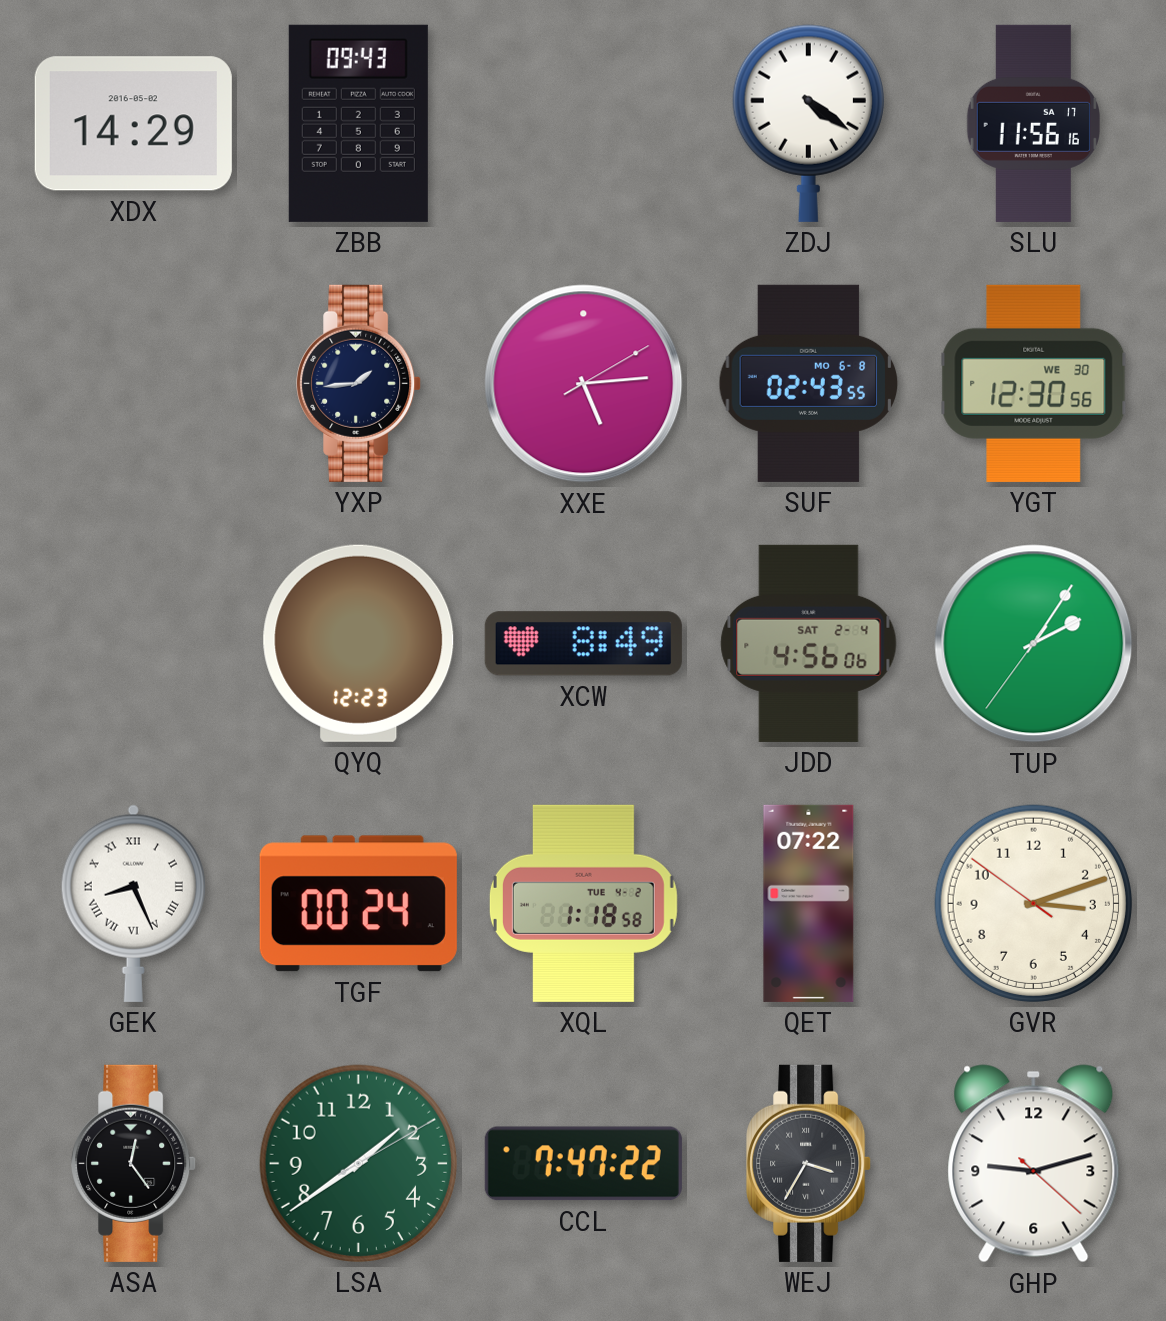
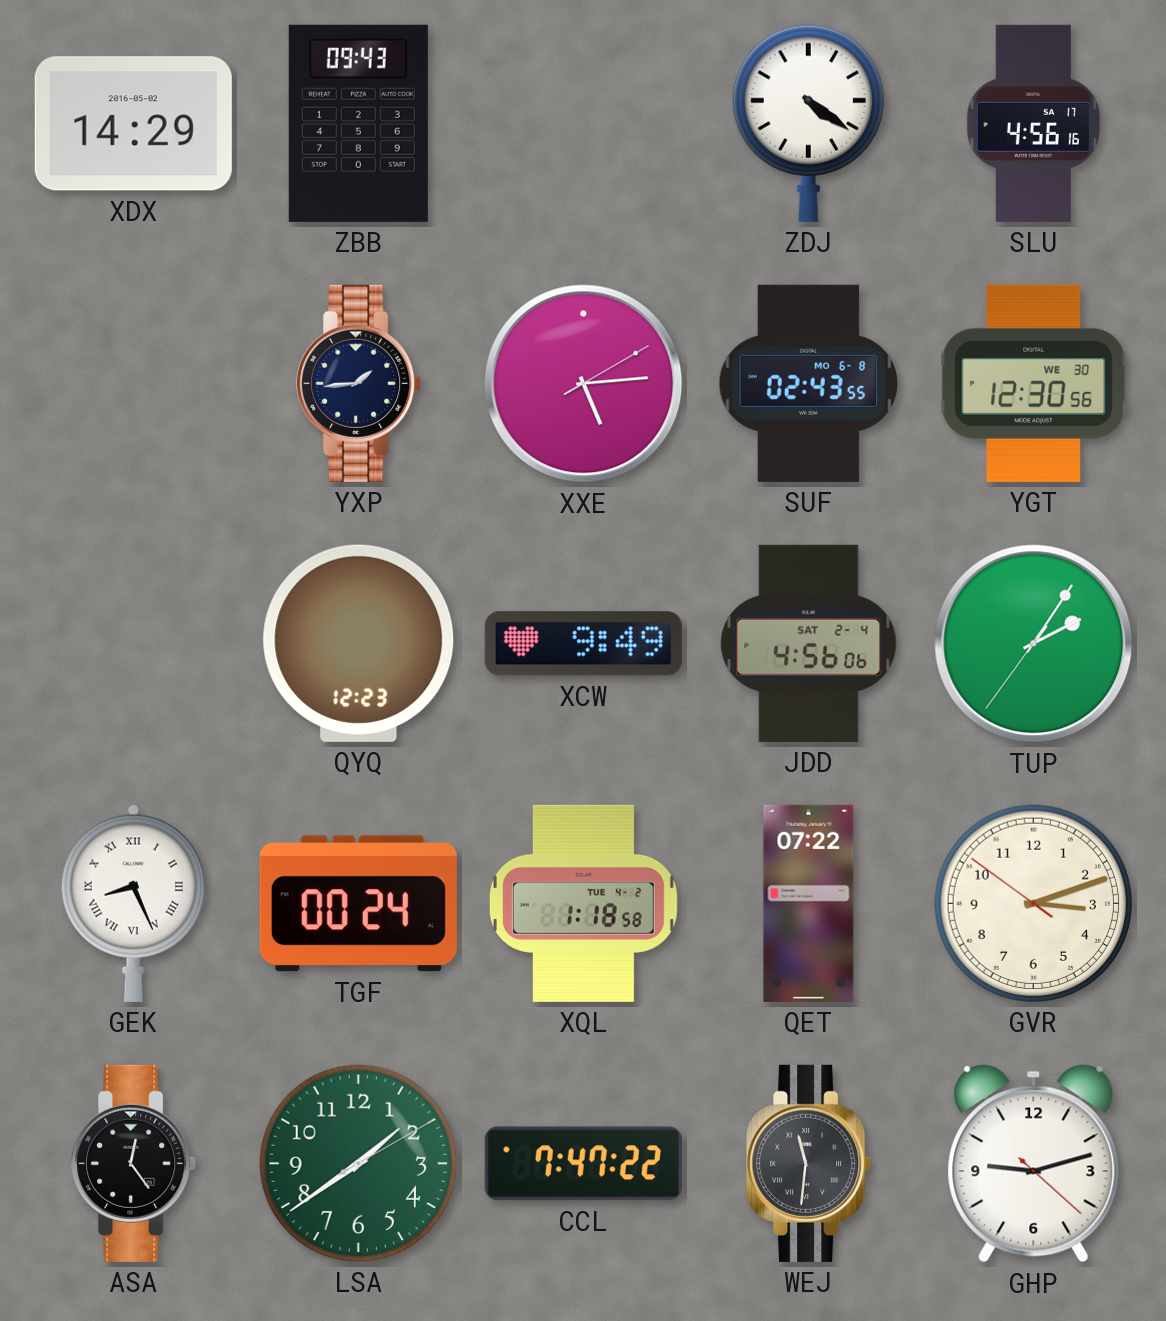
SLU: 11:56 -> 4:56 (1033, 123)
XCW: 8:49 -> 9:49 (583, 644)
WEJ: 3:35 -> 11:31 (809, 1163)
